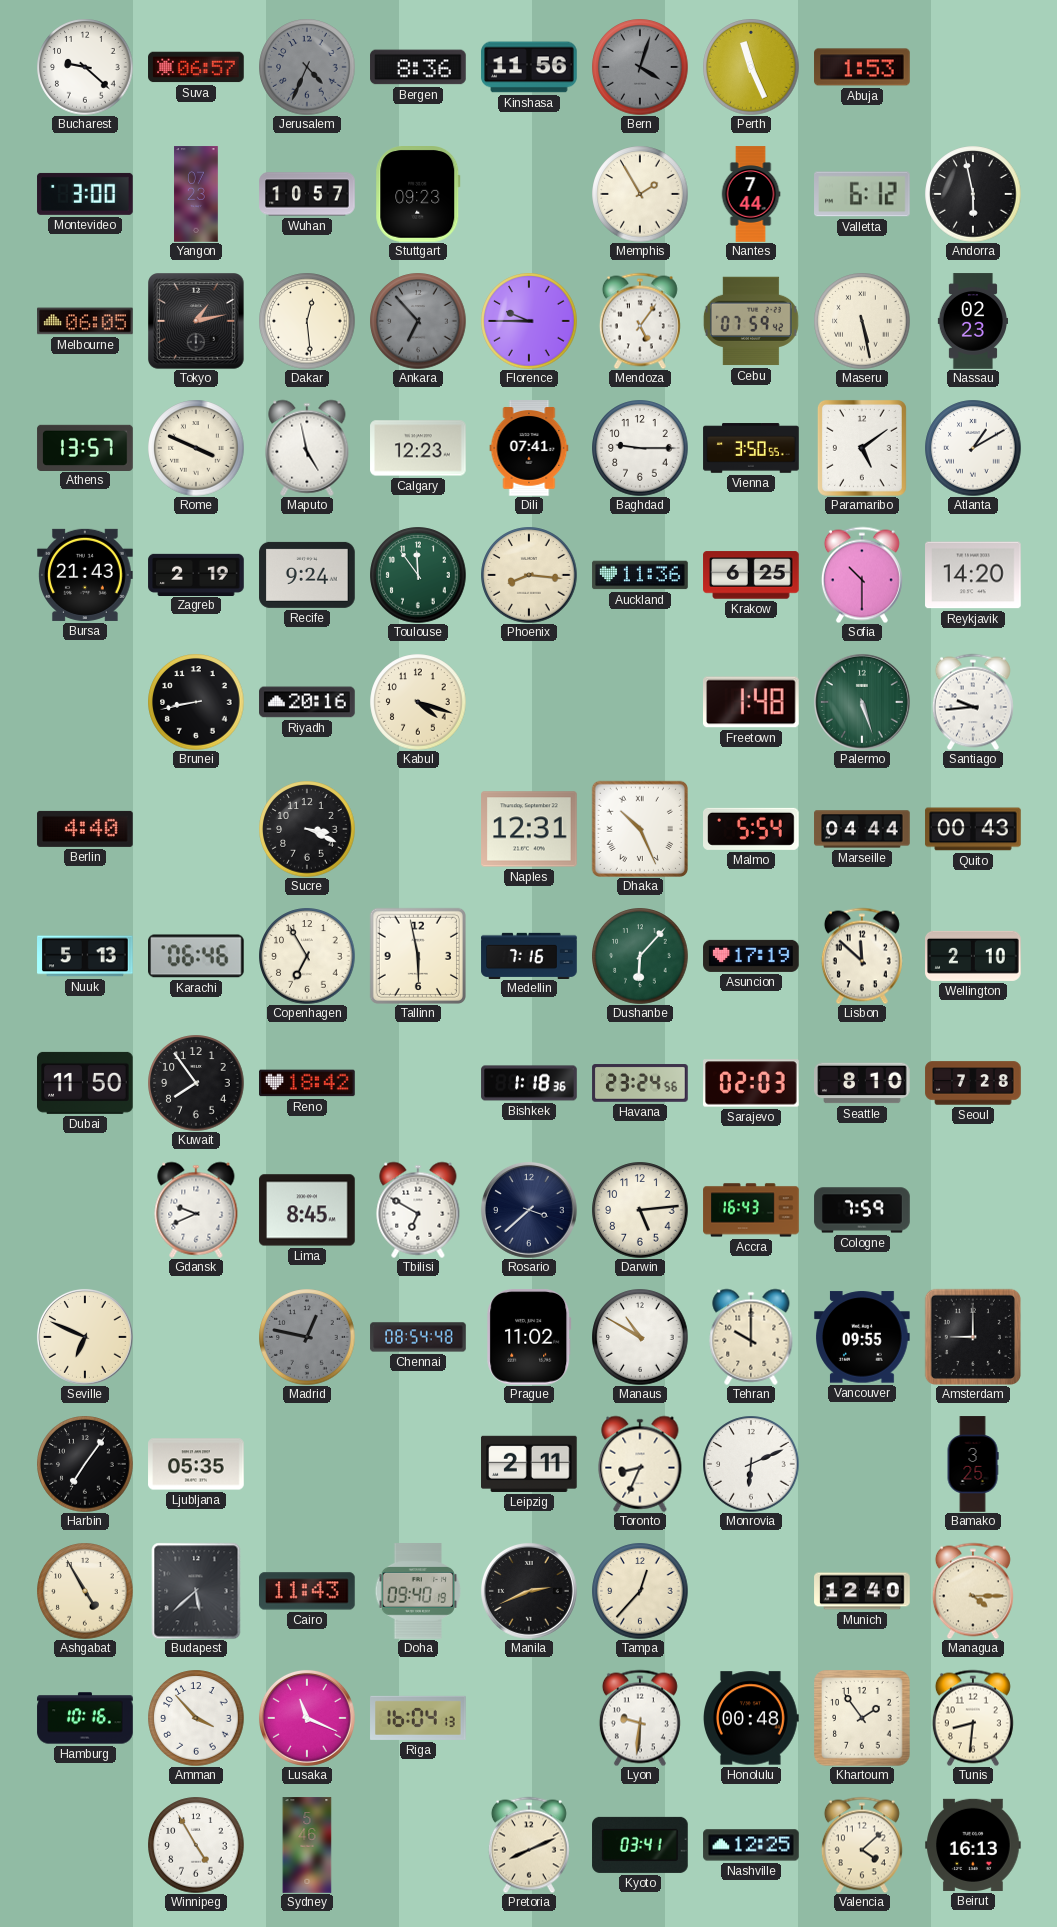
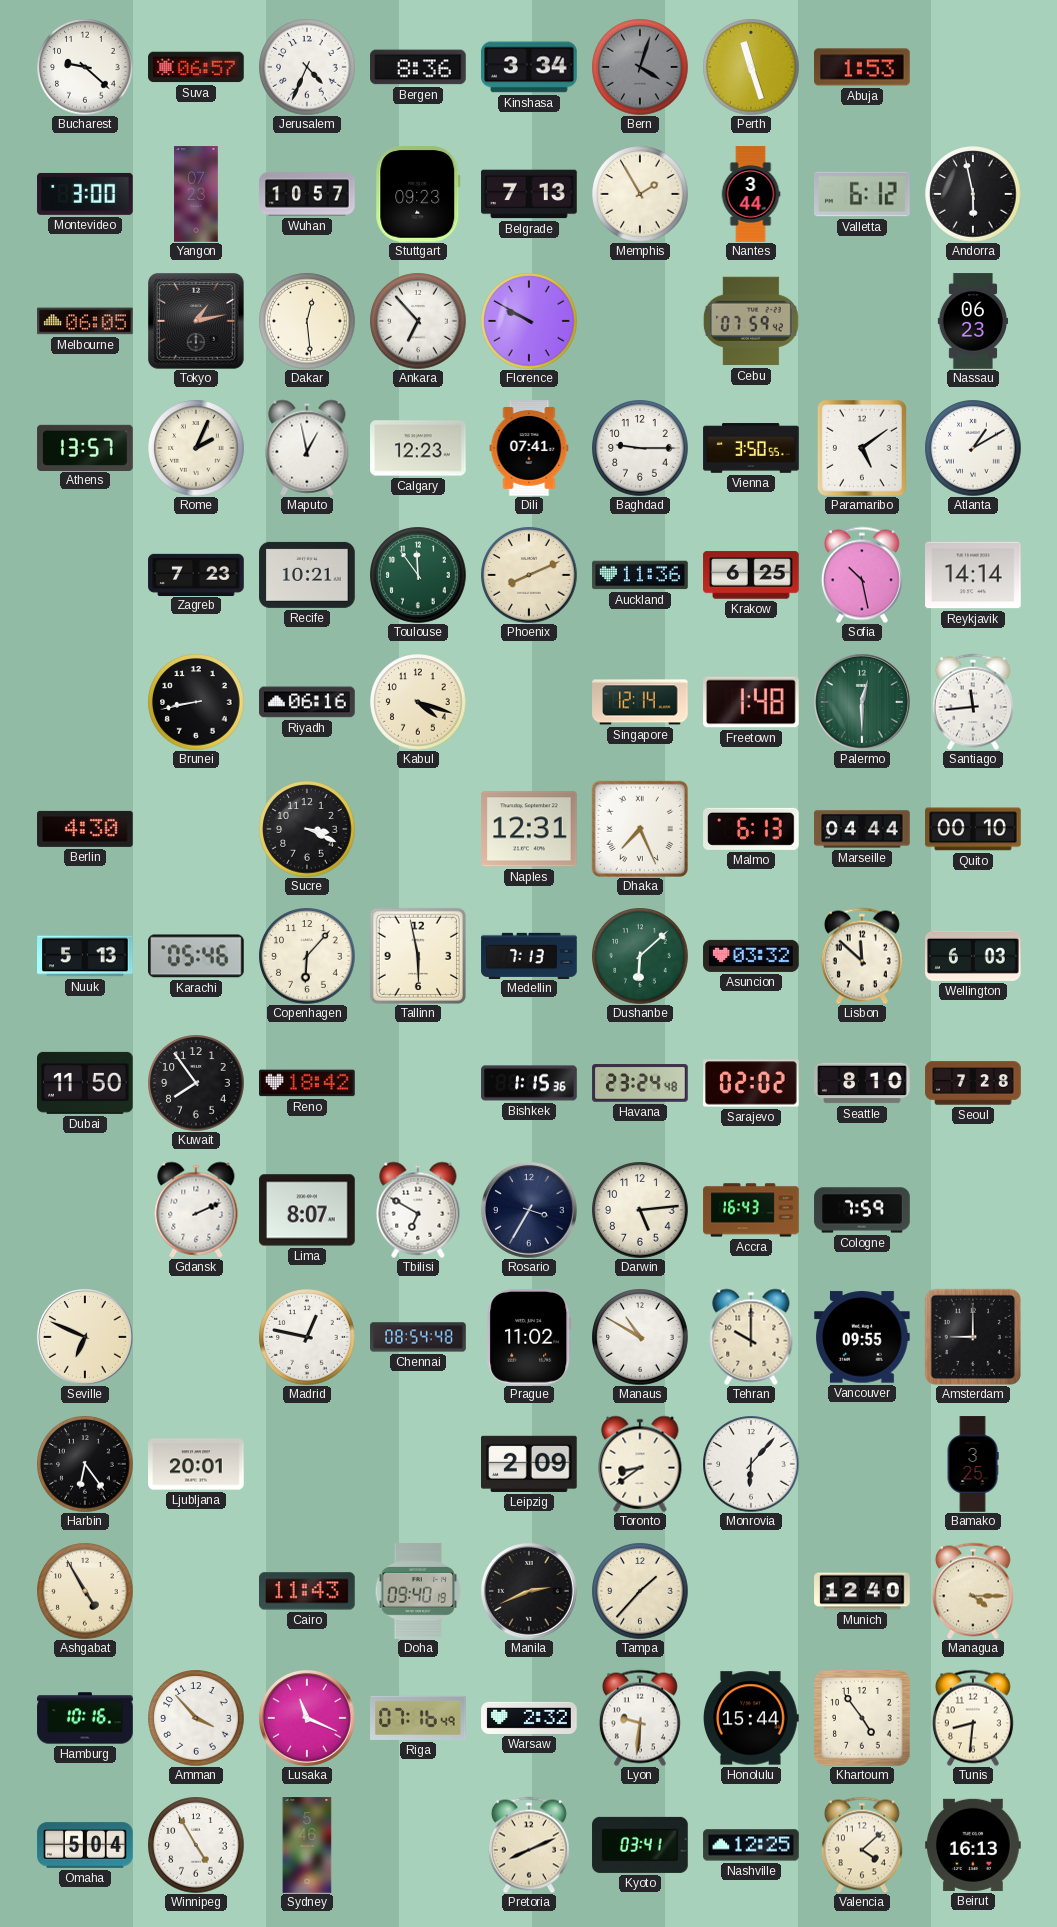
Jerusalem dial: grey -> white (307, 67)
Kinshasa: 11:56 -> 3:34 (529, 67)
Perth: 11:26 -> 11:27 (751, 67)
Belgrade: none -> 7:13 (529, 194)
Nantes: 7:44 -> 3:44 (751, 194)
Ankara dial: grey -> white (418, 321)
Florence: 9:45 -> 9:50 (529, 321)
Mendoza: 5:06 -> none (640, 321)
Maseru: 5:28 -> none (862, 321)
Nassau: 02:23 -> 06:23 (972, 321)
Rome: 3:49 -> 2:04 (196, 448)
Maputo: 4:58 -> 12:58 (307, 448)
Bursa: 21:43 -> none (85, 575)
Zagreb: 2:19 -> 7:23 (196, 574)
Recife: 9:24 -> 10:21 (307, 575)
Phoenix: 8:16 -> 8:11 (529, 575)
Sofia: 10:30 -> 10:28 (862, 575)
Reykjavik: 14:20 -> 14:14 (973, 575)
Riyadh: 20:16 -> 06:16 (307, 702)
Singapore: none -> 12:14 (640, 702)
Palermo: 5:27 -> 12:30 (862, 702)
Santiago: 9:44 -> 11:44 (973, 702)
Berlin: 4:40 -> 4:30 (85, 829)
Dhaka: 10:26 -> 7:26 (640, 829)
Malmo: 5:54 -> 6:13 (752, 829)
Quito: 00:43 -> 00:10 (973, 829)
Karachi: 06:46 -> 05:46 (197, 956)
Copenhagen: 6:55 -> 6:07 (307, 956)
Medellin: 7:16 -> 7:13 (529, 955)
Dushanbe: 6:07 -> 6:08 (640, 956)
Asuncion: 17:19 -> 03:32 (751, 956)
Wellington: 2:10 -> 6:03 (973, 956)
Bishkek: 1:18 -> 1:15 (529, 1083)
Havana: 23:24:56 -> 23:24:48 (640, 1083)
Sarajevo: 02:03 -> 02:02 (751, 1083)
Gdansk: 9:41 -> 2:11 (196, 1210)
Lima: 8:45 -> 8:07 (307, 1210)
Rosario: 3:38 -> 3:35 (529, 1210)
Madrid dial: grey -> white (307, 1337)
Harbin: 7:06 -> 6:24 (85, 1464)
Ljubljana: 05:35 -> 20:01 (196, 1464)
Leipzig: 2:11 -> 2:09 (530, 1464)
Toronto: 8:34 -> 8:39 (640, 1464)
Monrovia: 6:11 -> 6:07 (751, 1464)
Budapest: 5:38 -> none (196, 1591)
Tampa: 12:37 -> 1:37 (640, 1591)
Riga: 16:04 -> 07:16 (418, 1718)
Warsaw: none -> 2:32 (529, 1718)
Honolulu: 00:48 -> 15:44 (752, 1718)
Khartoum: 1:54 -> 4:54 (863, 1719)
Omaha: none -> 5:04 (85, 1845)
